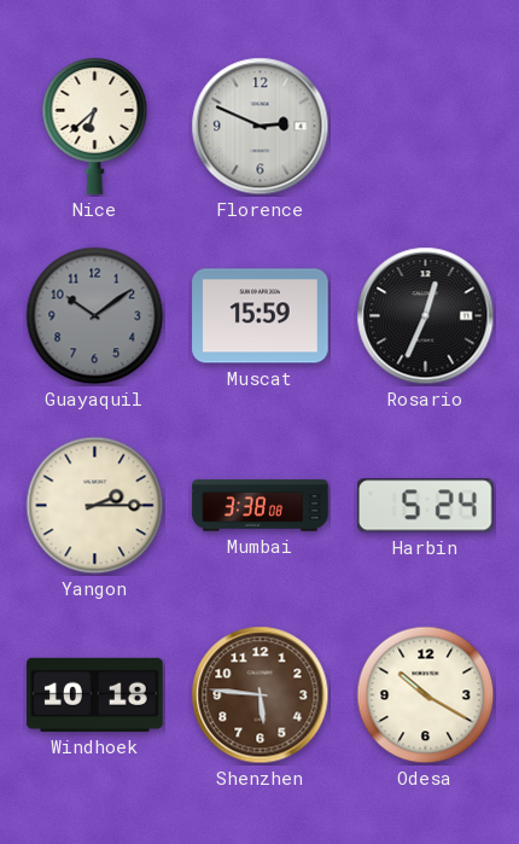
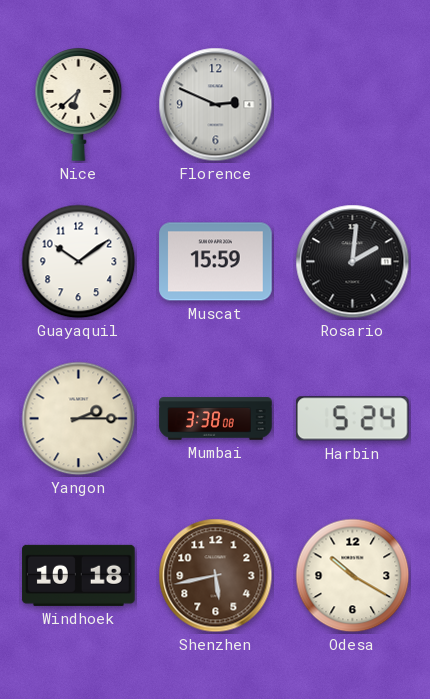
Guayaquil dial: grey -> white (79, 262)
Rosario: 12:34 -> 2:01 (353, 262)
Shenzhen: 5:46 -> 5:43 (216, 576)
